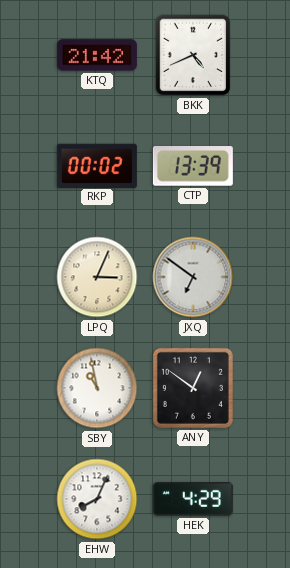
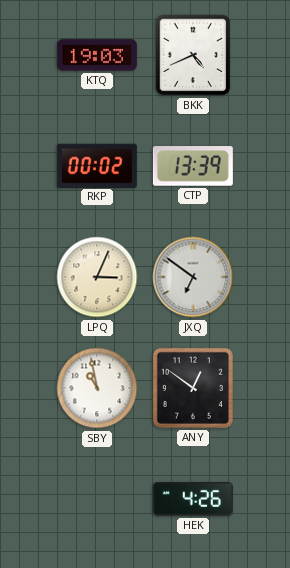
KTQ: 21:42 -> 19:03 (97, 55)
EHW: 8:04 -> none (97, 499)
HEK: 4:29 -> 4:26 (193, 499)
